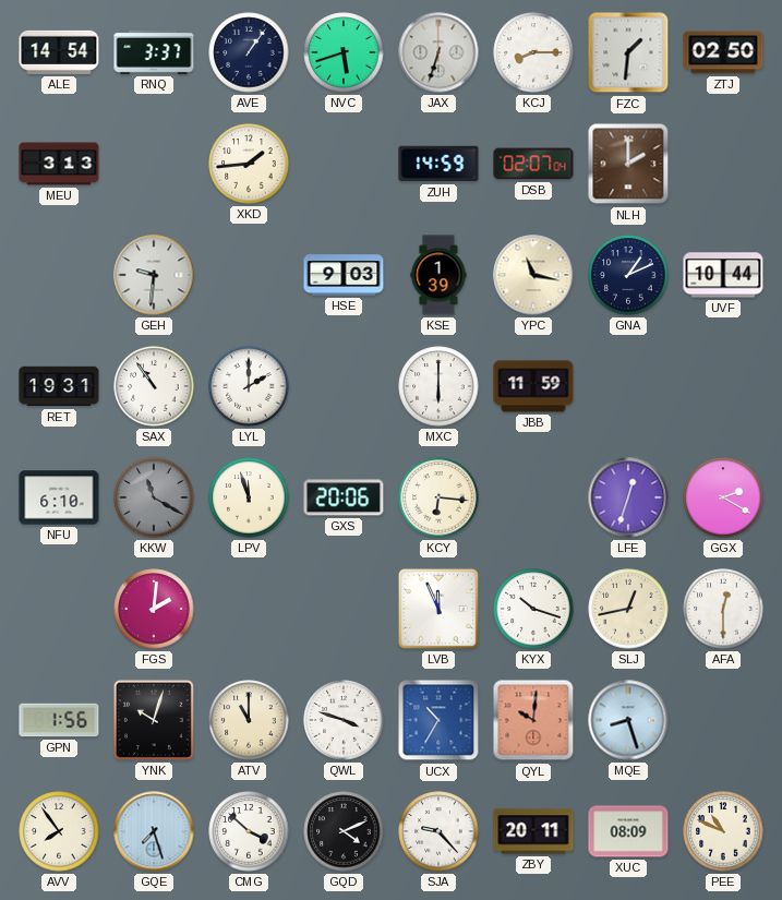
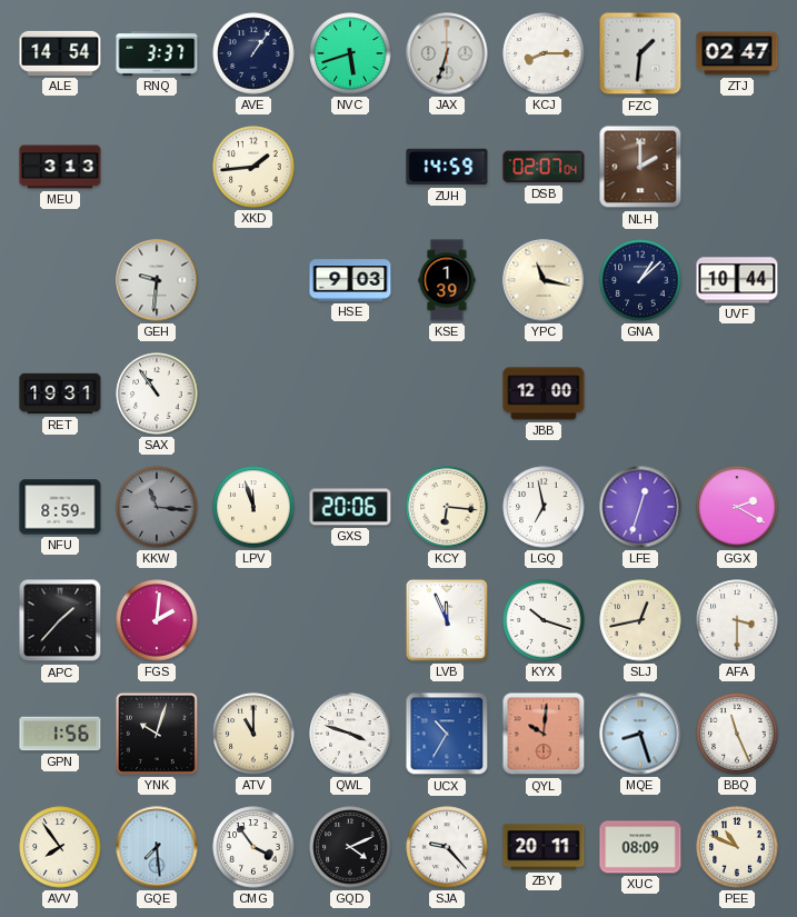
ZTJ: 02:50 -> 02:47 (737, 53)
GNA: 1:11 -> 1:08 (640, 280)
LYL: 2:00 -> none (249, 386)
MXC: 6:00 -> none (438, 386)
JBB: 11:59 -> 12:00 (544, 393)
NFU: 6:10 -> 8:59 (60, 507)
KKW: 11:20 -> 11:16 (157, 507)
LGQ: none -> 6:58 (544, 507)
APC: none -> 1:37 (60, 620)
AFA: 12:30 -> 3:30 (737, 620)
BBQ: none -> 11:26 (737, 734)
GQE: 7:27 -> 7:29 (157, 847)
CMG: 3:52 -> 3:54 (253, 847)
